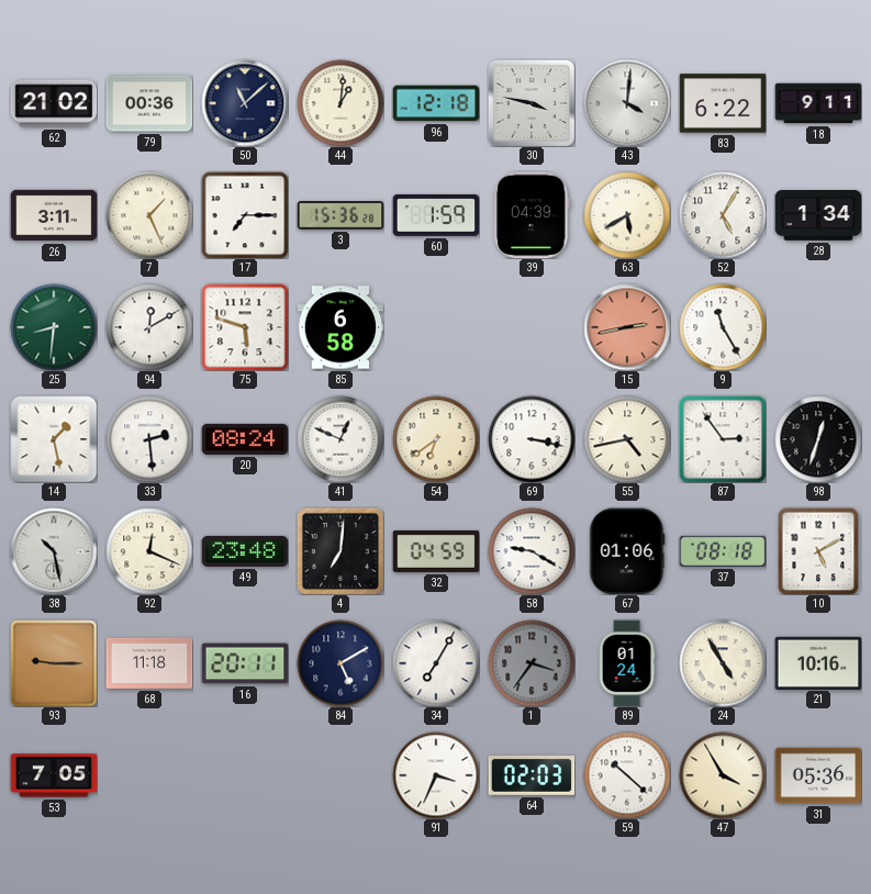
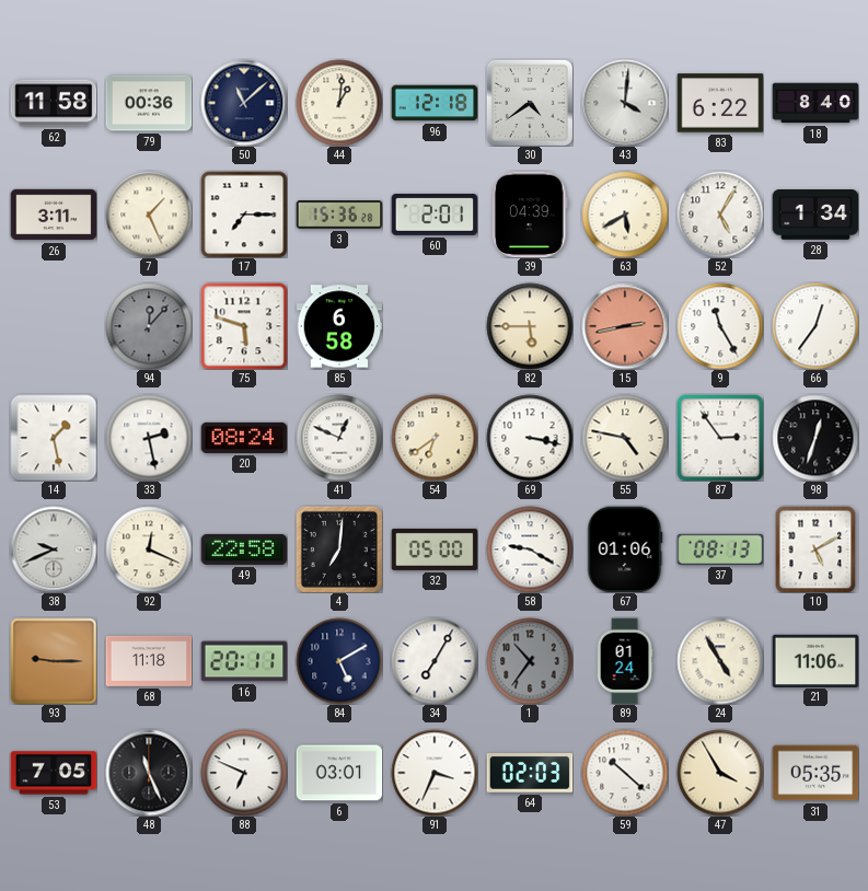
62: 21:02 -> 11:58 (54, 103)
30: 3:47 -> 4:39 (530, 103)
18: 9:11 -> 8:40 (815, 103)
60: 1:59 -> 2:01 (435, 215)
25: 8:31 -> none (54, 327)
94: 12:10 -> 12:07 (149, 326)
94 dial: white -> grey (149, 326)
82: none -> 5:45 (530, 326)
66: none -> 12:36 (815, 326)
33: 2:29 -> 2:28 (149, 438)
55: 4:43 -> 4:47 (625, 438)
38: 10:28 -> 9:41 (54, 549)
49: 23:48 -> 22:58 (244, 549)
32: 04:59 -> 05:00 (435, 549)
37: 08:18 -> 08:13 (720, 549)
1: 3:36 -> 10:36 (530, 661)
21: 10:16 -> 11:06 (815, 660)
48: none -> 11:26 (149, 773)
88: none -> 6:49 (244, 773)
6: none -> 03:01 (339, 773)
31: 05:36 -> 05:35 (815, 773)
